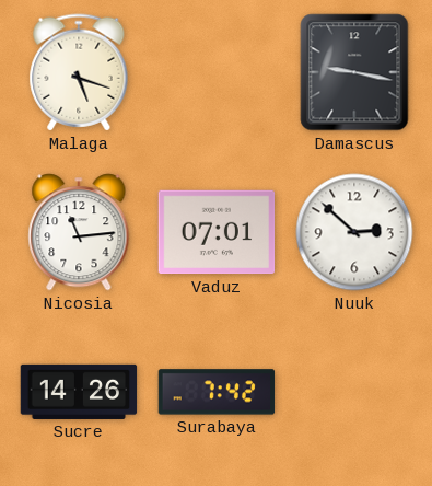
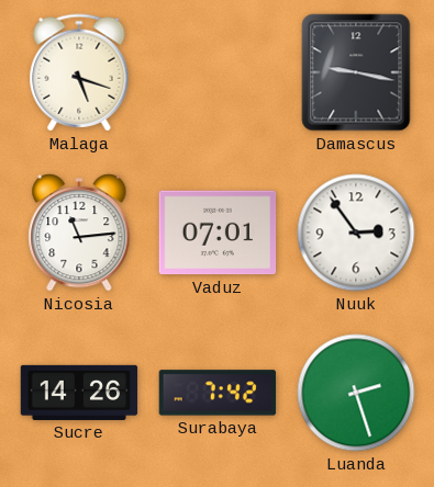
Nuuk: 2:52 -> 2:54 (356, 233)
Luanda: none -> 2:27 (356, 393)
